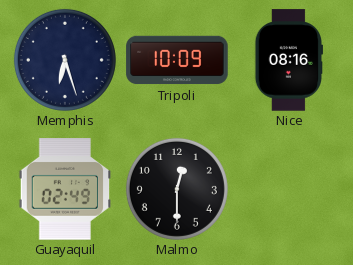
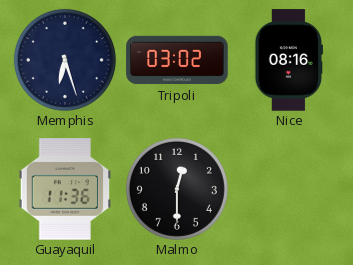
Tripoli: 10:09 -> 03:02 (177, 60)
Guayaquil: 02:49 -> 11:36 (64, 189)
